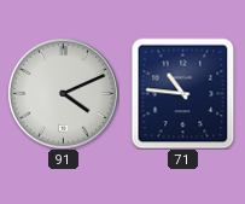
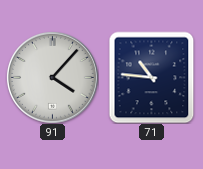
91: 4:11 -> 4:07 (52, 77)
